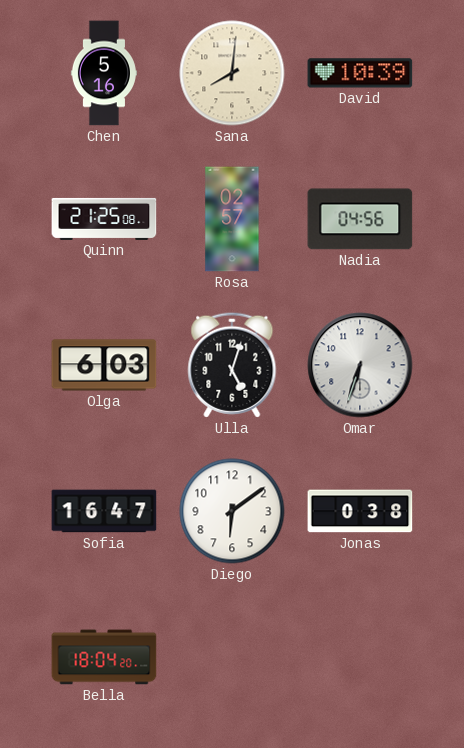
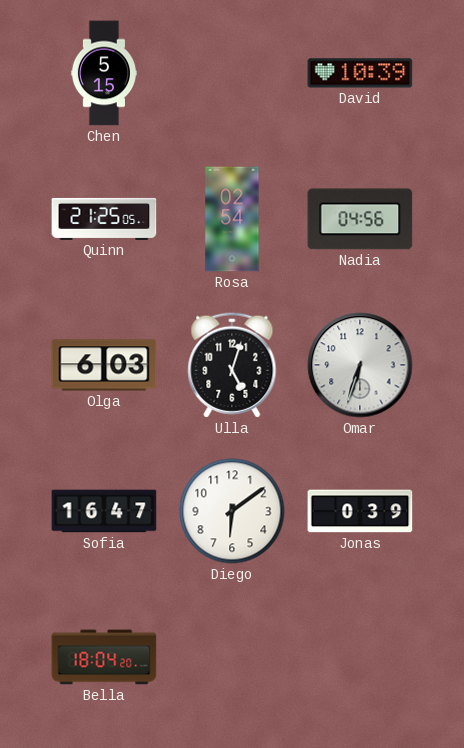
Chen: 5:16 -> 5:15 (104, 73)
Sana: 8:01 -> none (232, 73)
Quinn: 21:25:08 -> 21:25:05 (104, 219)
Rosa: 02:57 -> 02:54 (232, 219)
Jonas: 0:38 -> 0:39 (360, 511)
